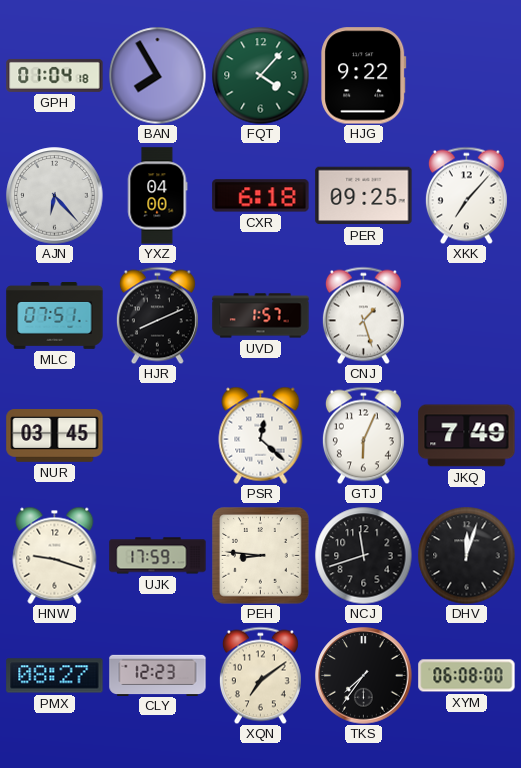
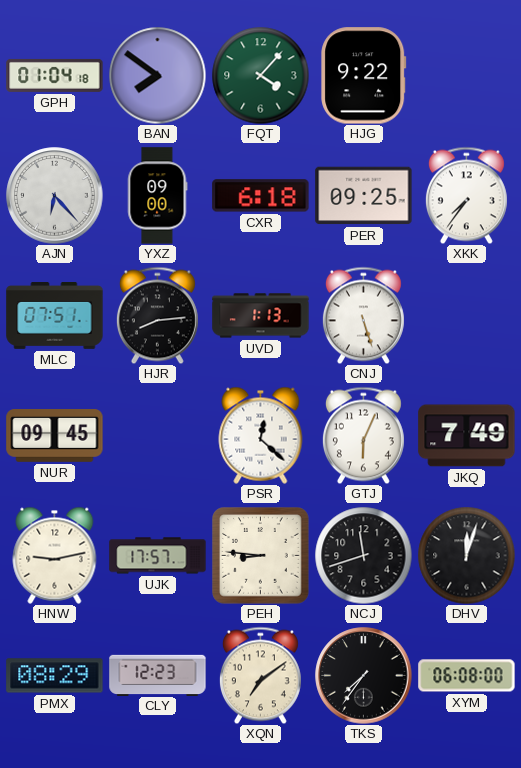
BAN: 7:55 -> 7:51 (157, 75)
YXZ: 04:00 -> 09:00 (157, 196)
XKK: 7:07 -> 7:36 (466, 195)
HJR: 8:11 -> 8:14 (157, 315)
UVD: 1:57 -> 1:13 (261, 316)
CNJ: 1:27 -> 5:27 (363, 315)
NUR: 03:45 -> 09:45 (55, 436)
HNW: 9:18 -> 9:13 (55, 555)
UJK: 17:59 -> 17:57 (158, 556)
PMX: 08:27 -> 08:29 (55, 676)
